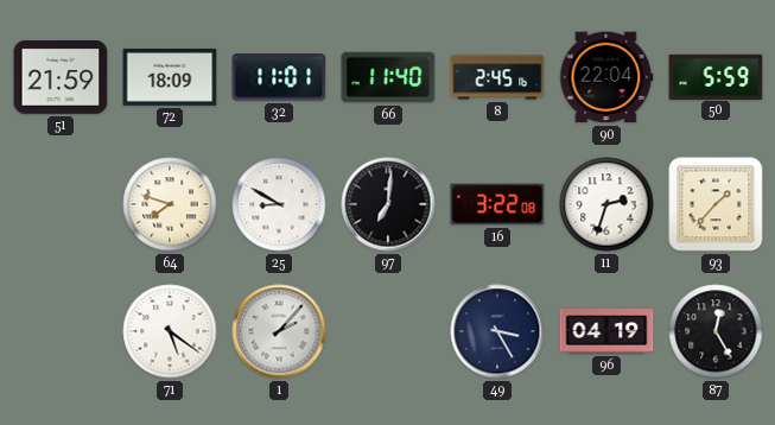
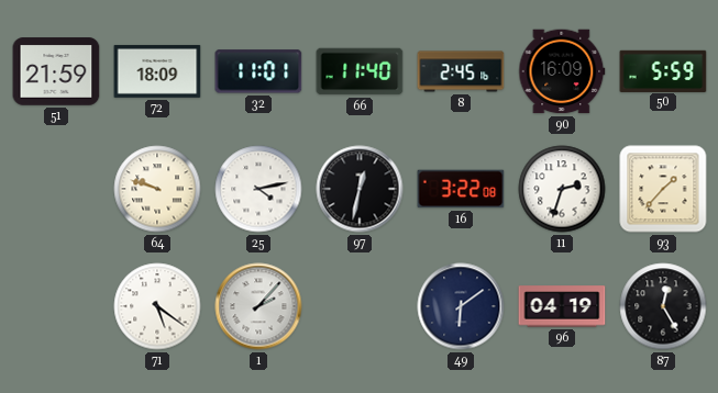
90: 22:04 -> 16:09 (562, 71)
64: 7:48 -> 9:48 (157, 189)
25: 8:50 -> 4:13 (258, 189)
97: 7:01 -> 12:32 (360, 189)
49: 3:25 -> 6:09 (461, 306)
